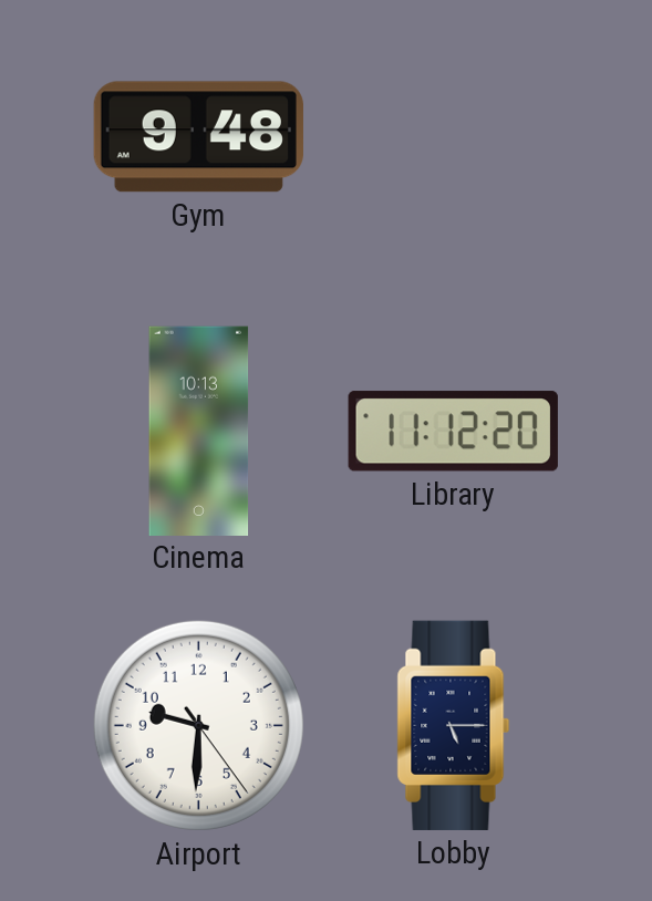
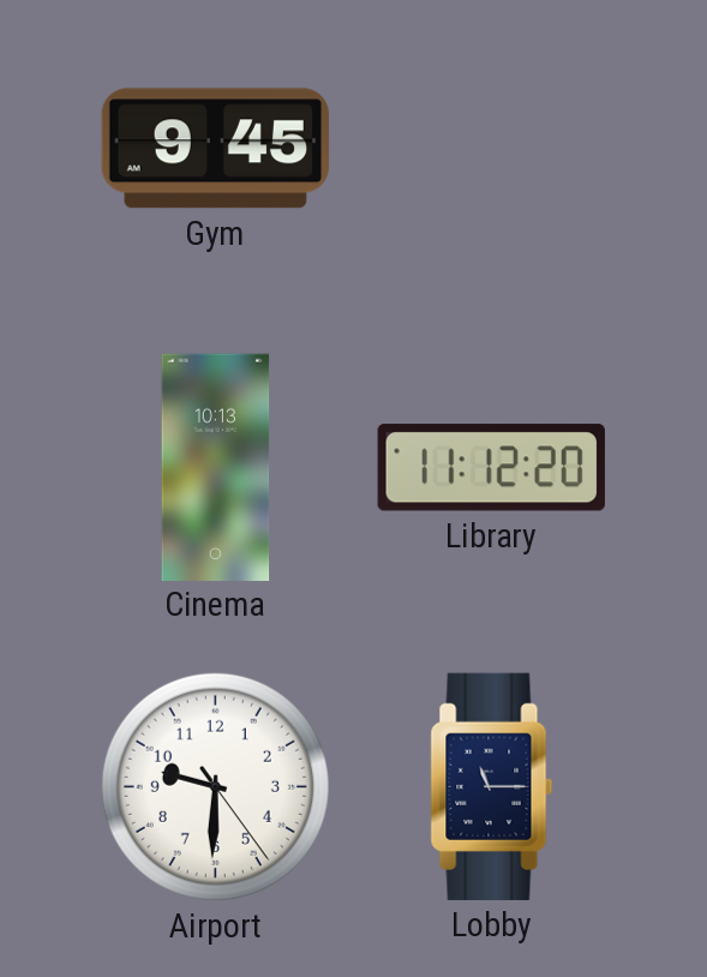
Gym: 9:48 -> 9:45 (215, 149)
Lobby: 5:15 -> 11:15 (492, 786)
